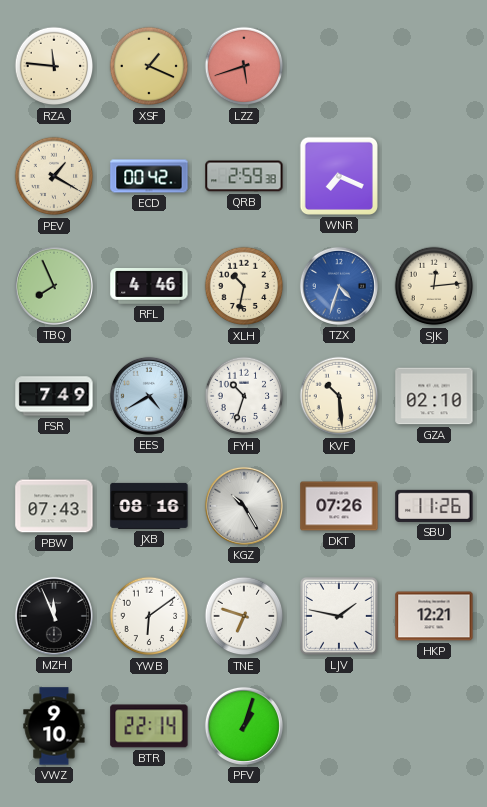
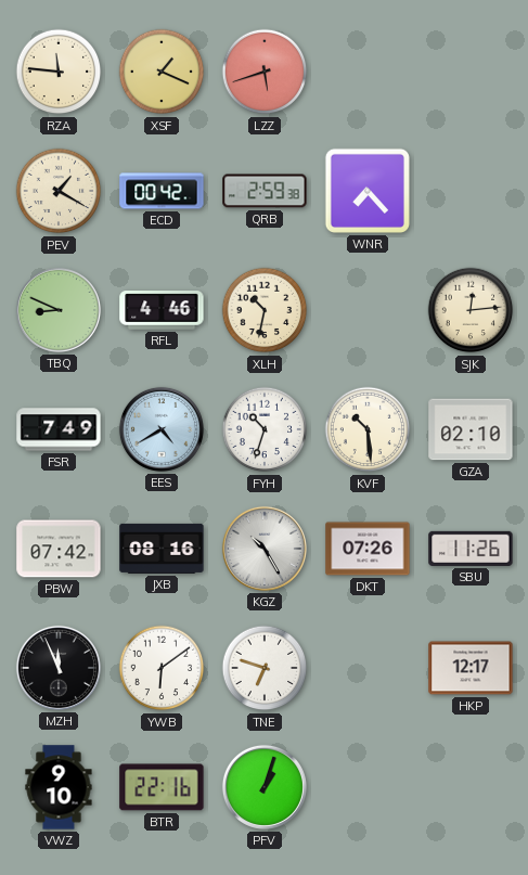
WNR: 7:19 -> 7:23 (368, 191)
TBQ: 7:56 -> 8:49 (59, 310)
TZX: 4:33 -> none (339, 286)
PBW: 07:43 -> 07:42 (59, 549)
LJV: 1:47 -> none (339, 616)
HKP: 12:21 -> 12:17 (471, 668)
BTR: 22:14 -> 22:16 (162, 787)
